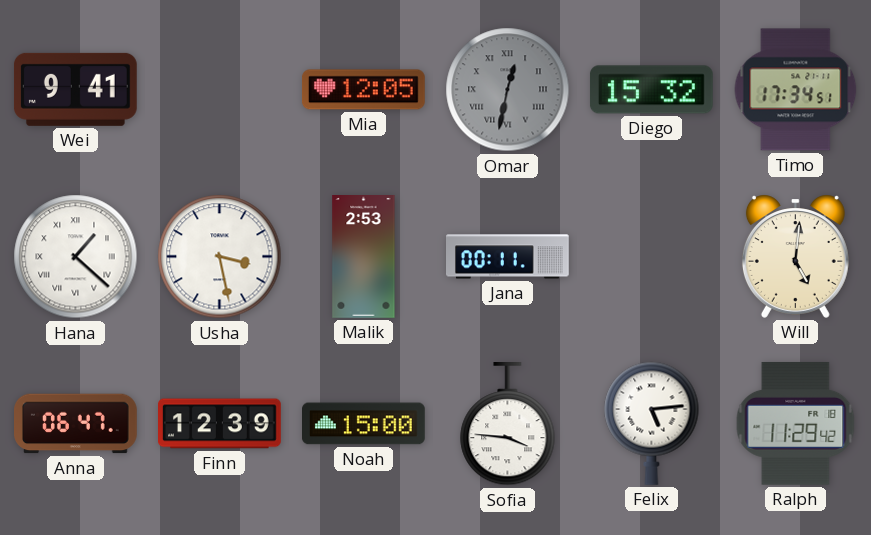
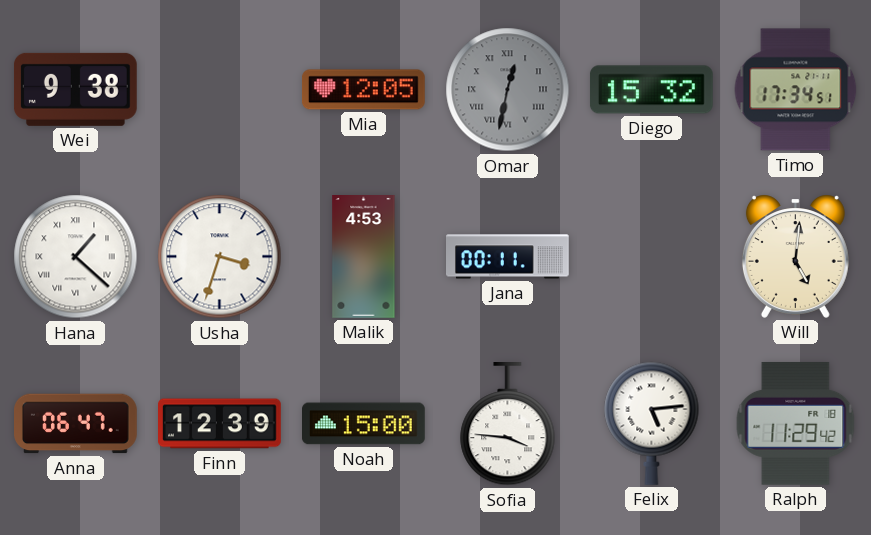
Wei: 9:41 -> 9:38 (75, 89)
Usha: 3:28 -> 3:33 (220, 257)
Malik: 2:53 -> 4:53 (364, 257)
